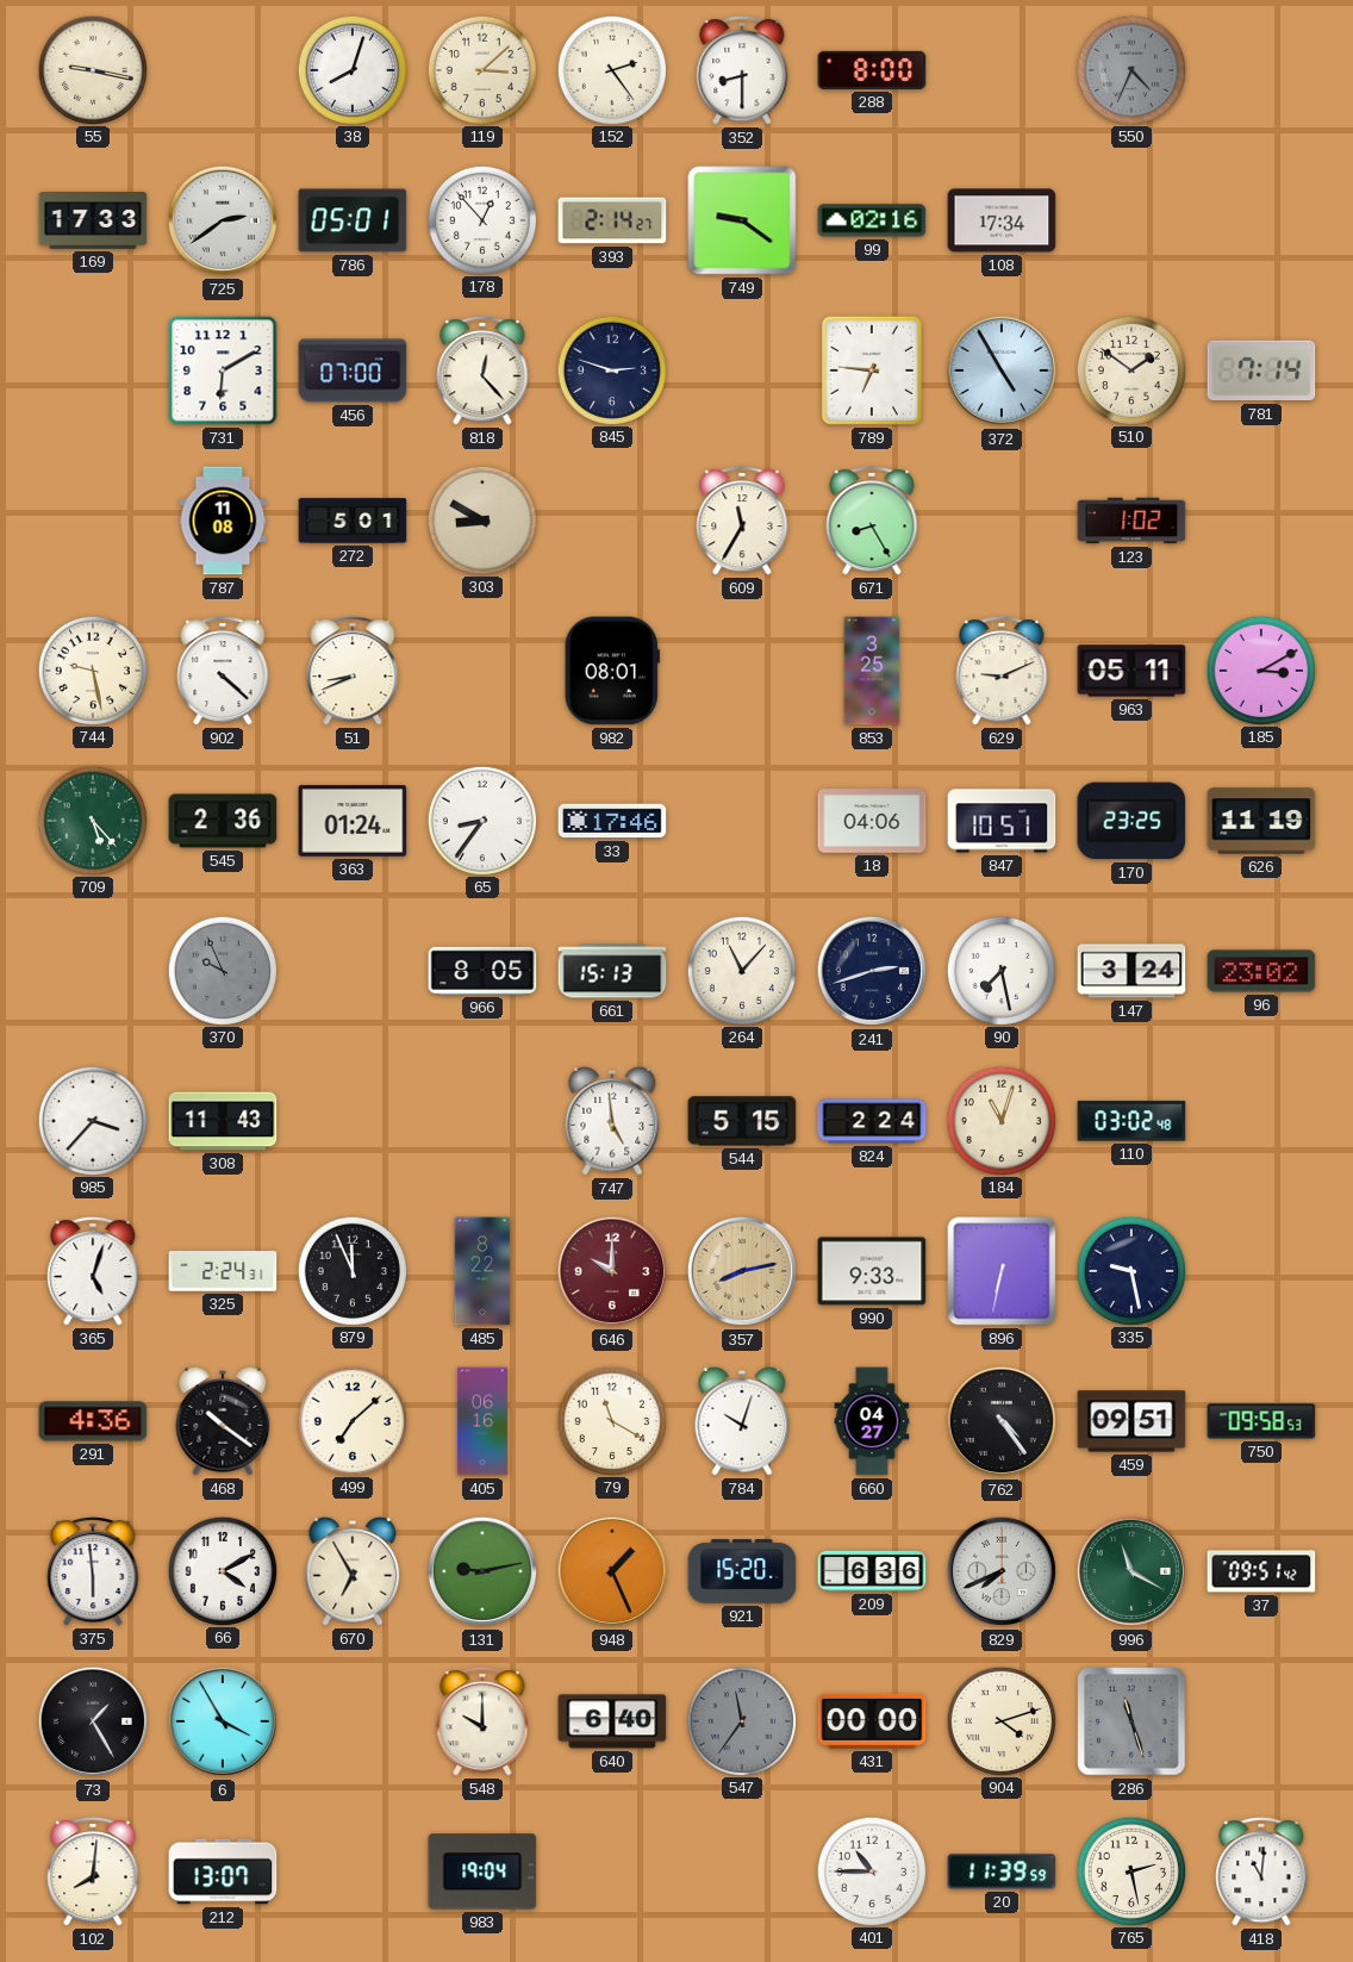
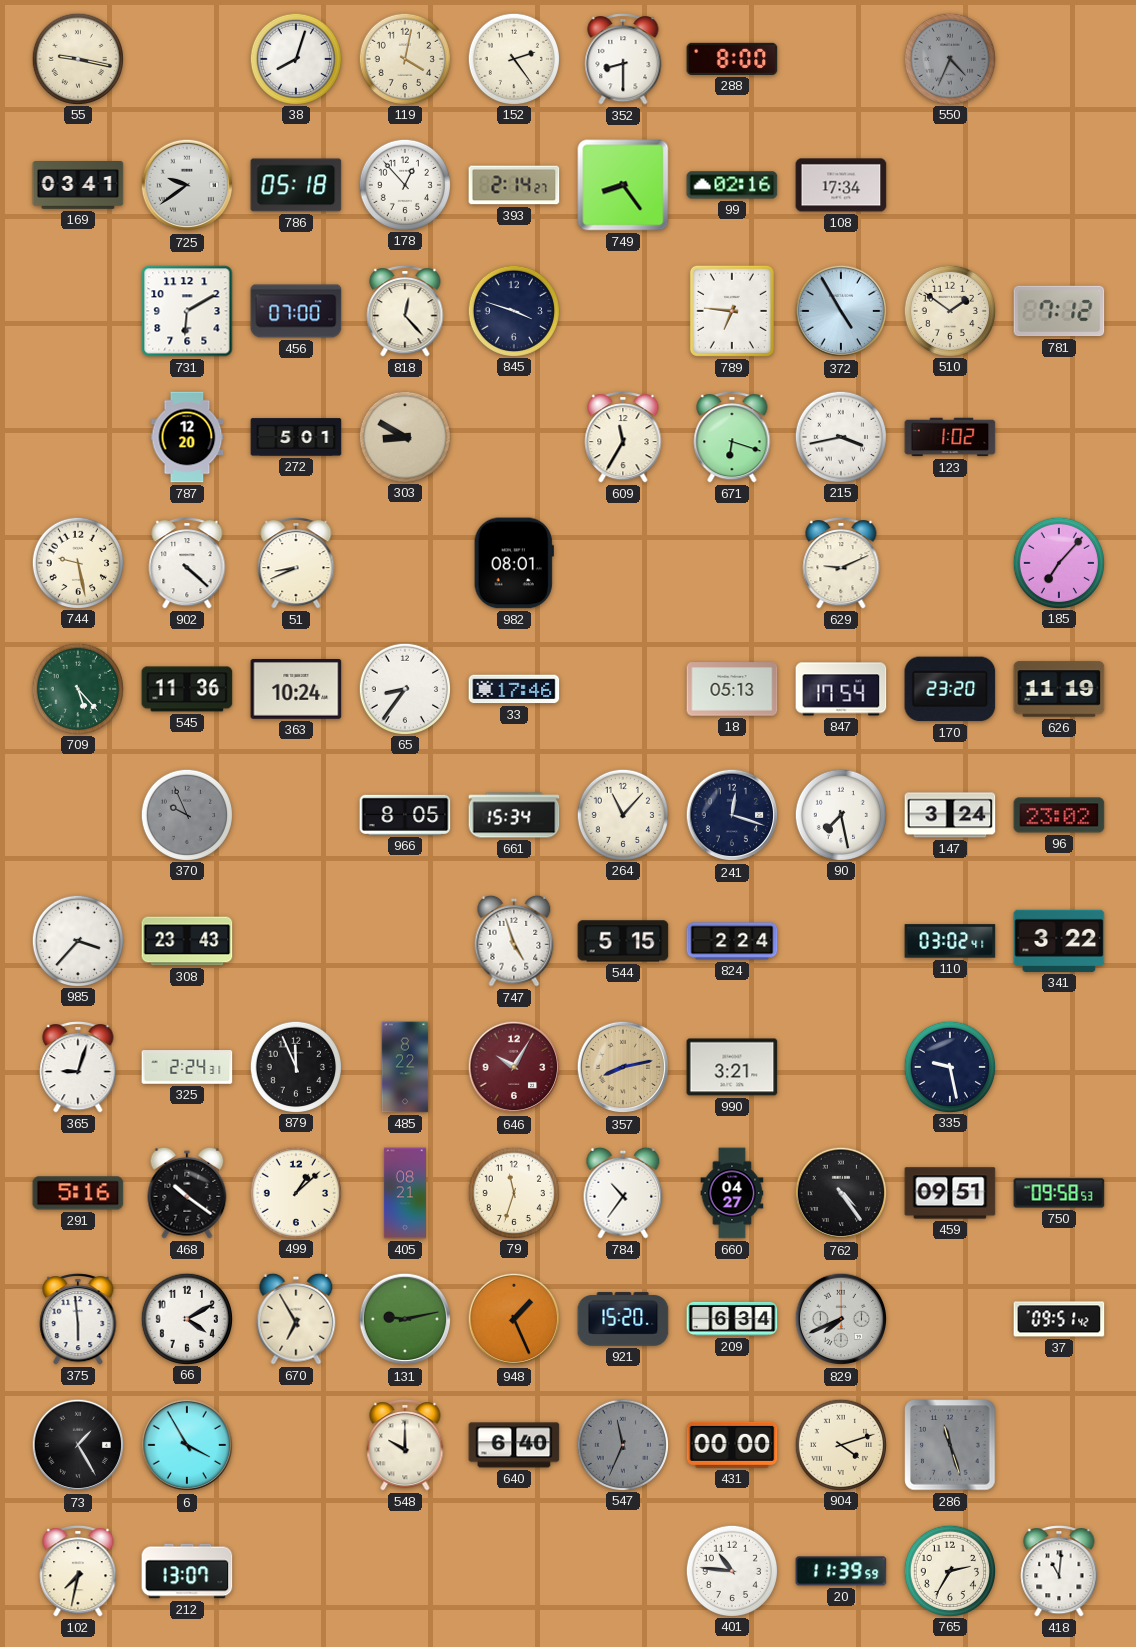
119: 3:08 -> 4:02 (404, 58)
169: 17:33 -> 03:41 (78, 186)
725: 2:39 -> 9:39 (187, 185)
786: 05:01 -> 05:18 (296, 185)
749: 9:21 -> 8:24 (623, 185)
845: 2:48 -> 3:48 (513, 310)
781: 7:14 -> 7:12 (1059, 311)
787: 11:08 -> 12:20 (187, 437)
671: 8:25 -> 6:18 (732, 438)
215: none -> 3:43 (840, 436)
853: 3:25 -> none (872, 671)
963: 05:11 -> none (1131, 671)
185: 3:10 -> 7:07 (1058, 562)
545: 2:36 -> 11:36 (187, 689)
363: 01:24 -> 10:24 (296, 690)
18: 04:06 -> 05:13 (732, 689)
847: 10:51 -> 17:54 (841, 689)
170: 23:25 -> 23:20 (950, 689)
661: 15:13 -> 15:34 (514, 815)
241: 2:42 -> 12:18 (732, 815)
308: 11:43 -> 23:43 (187, 941)
747: 4:59 -> 4:57 (514, 941)
184: 11:03 -> none (1000, 1120)
110: 03:02:48 -> 03:02:41 (950, 941)
341: none -> 3:22 (1059, 941)
365: 5:03 -> 9:03 (78, 1068)
646: 10:00 -> 10:05 (514, 1067)
990: 9:33 -> 3:21 (732, 1067)
896: 6:32 -> none (1002, 1271)
291: 4:36 -> 5:16 (78, 1193)
499: 7:08 -> 1:08 (295, 1192)
405: 06:16 -> 08:21 (405, 1193)
79: 11:20 -> 11:33 (513, 1192)
784: 10:03 -> 10:36 (623, 1193)
209: 6:36 -> 6:34 (732, 1319)
996: 11:20 -> none (1131, 1571)
547: 11:36 -> 11:34 (622, 1444)
102: 8:01 -> 7:32 (78, 1572)
983: 19:04 -> none (482, 1871)
401: 10:45 -> 10:46 (731, 1570)
765: 2:28 -> 2:35 (949, 1570)
